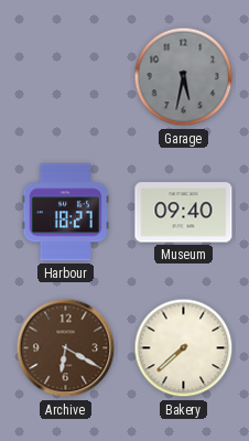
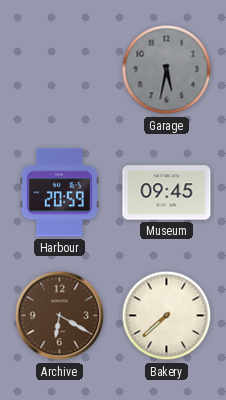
Harbour: 18:27 -> 20:59 (59, 193)
Museum: 09:40 -> 09:45 (167, 193)
